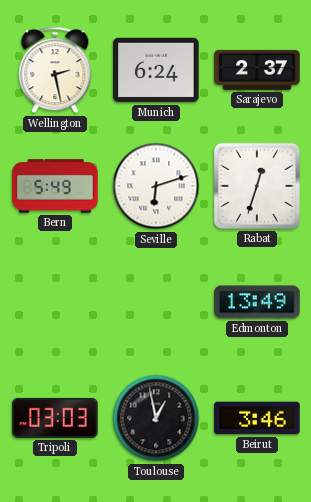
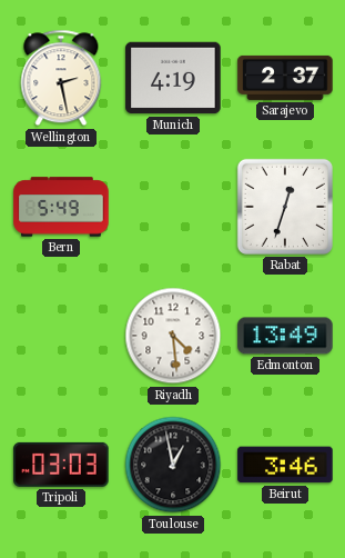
Munich: 6:24 -> 4:19 (173, 78)
Seville: 6:12 -> none (156, 186)
Riyadh: none -> 4:29 (173, 336)
